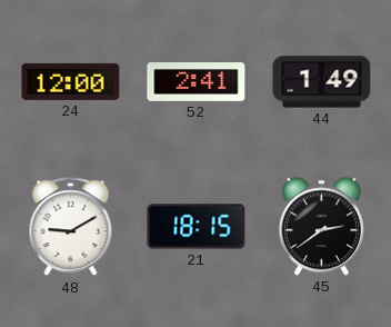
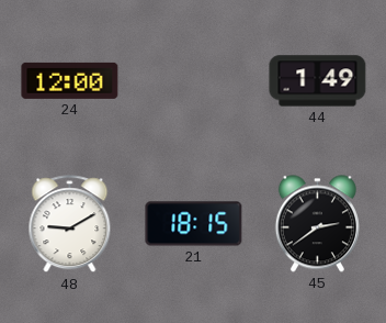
52: 2:41 -> none (197, 82)
